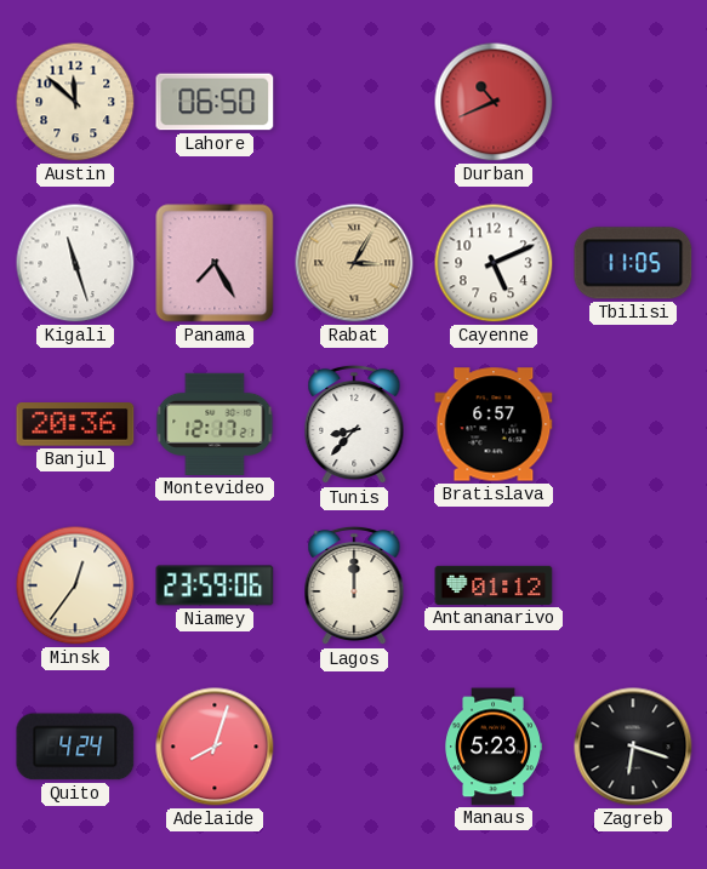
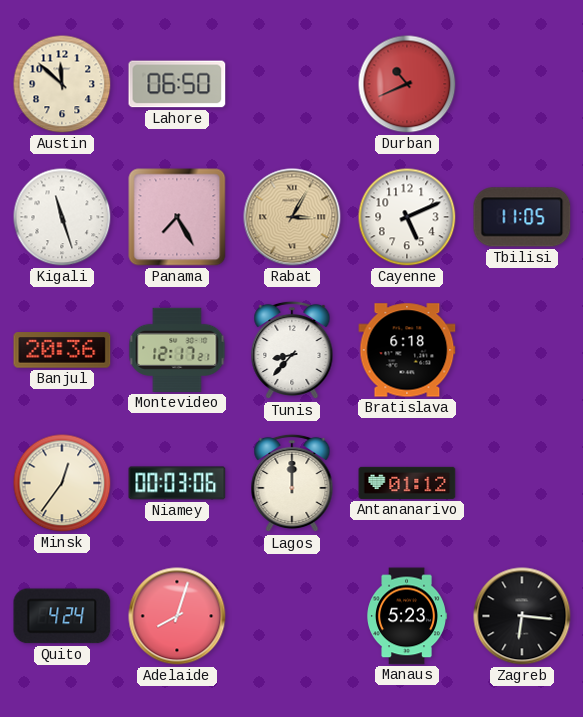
Bratislava: 6:57 -> 6:18 (407, 350)
Niamey: 23:59 -> 00:03 (177, 483)
Zagreb: 6:18 -> 6:16 (522, 616)
